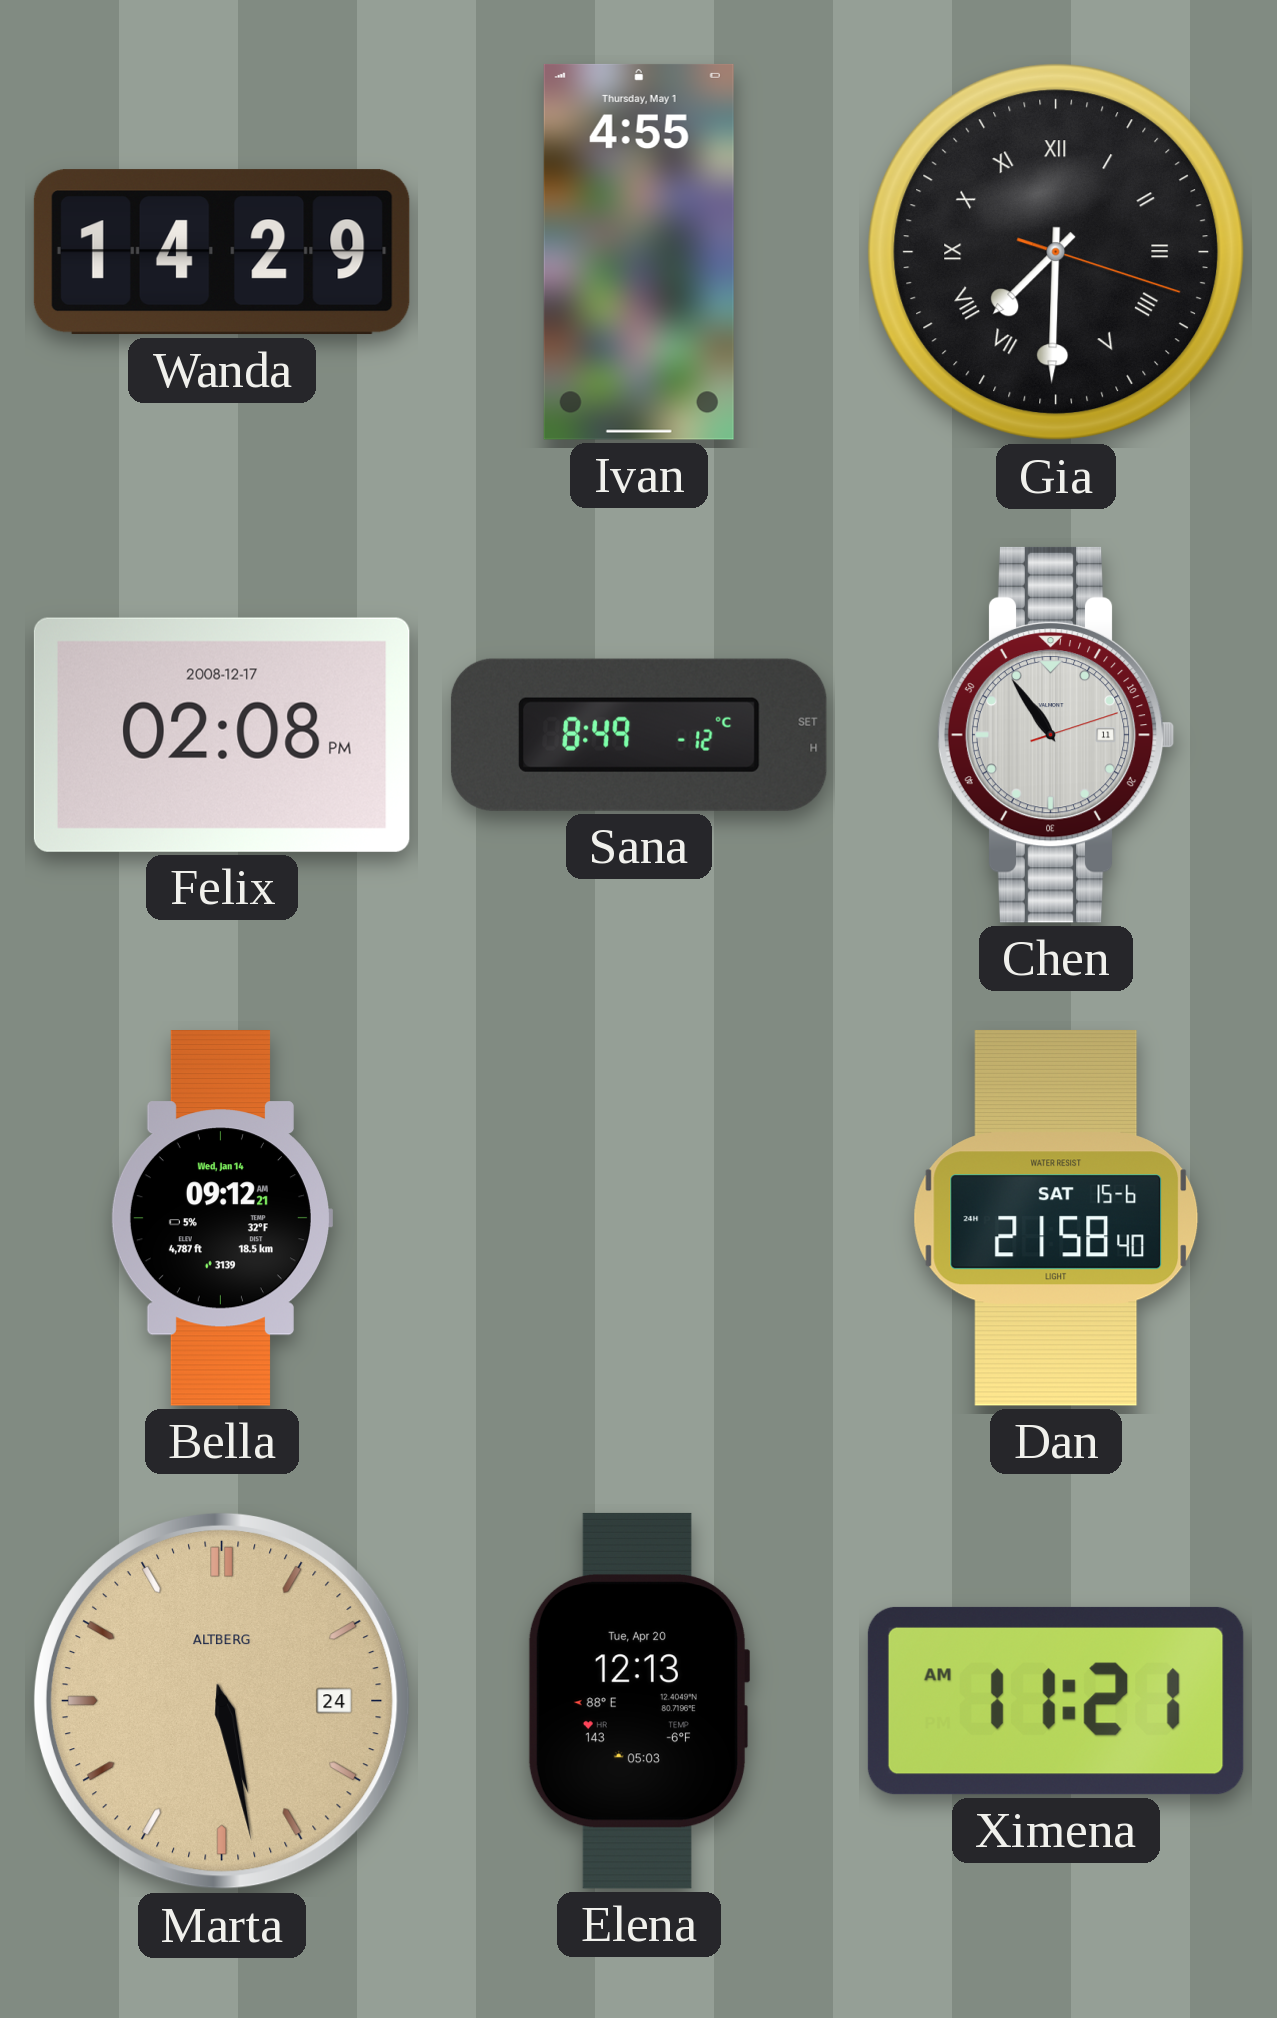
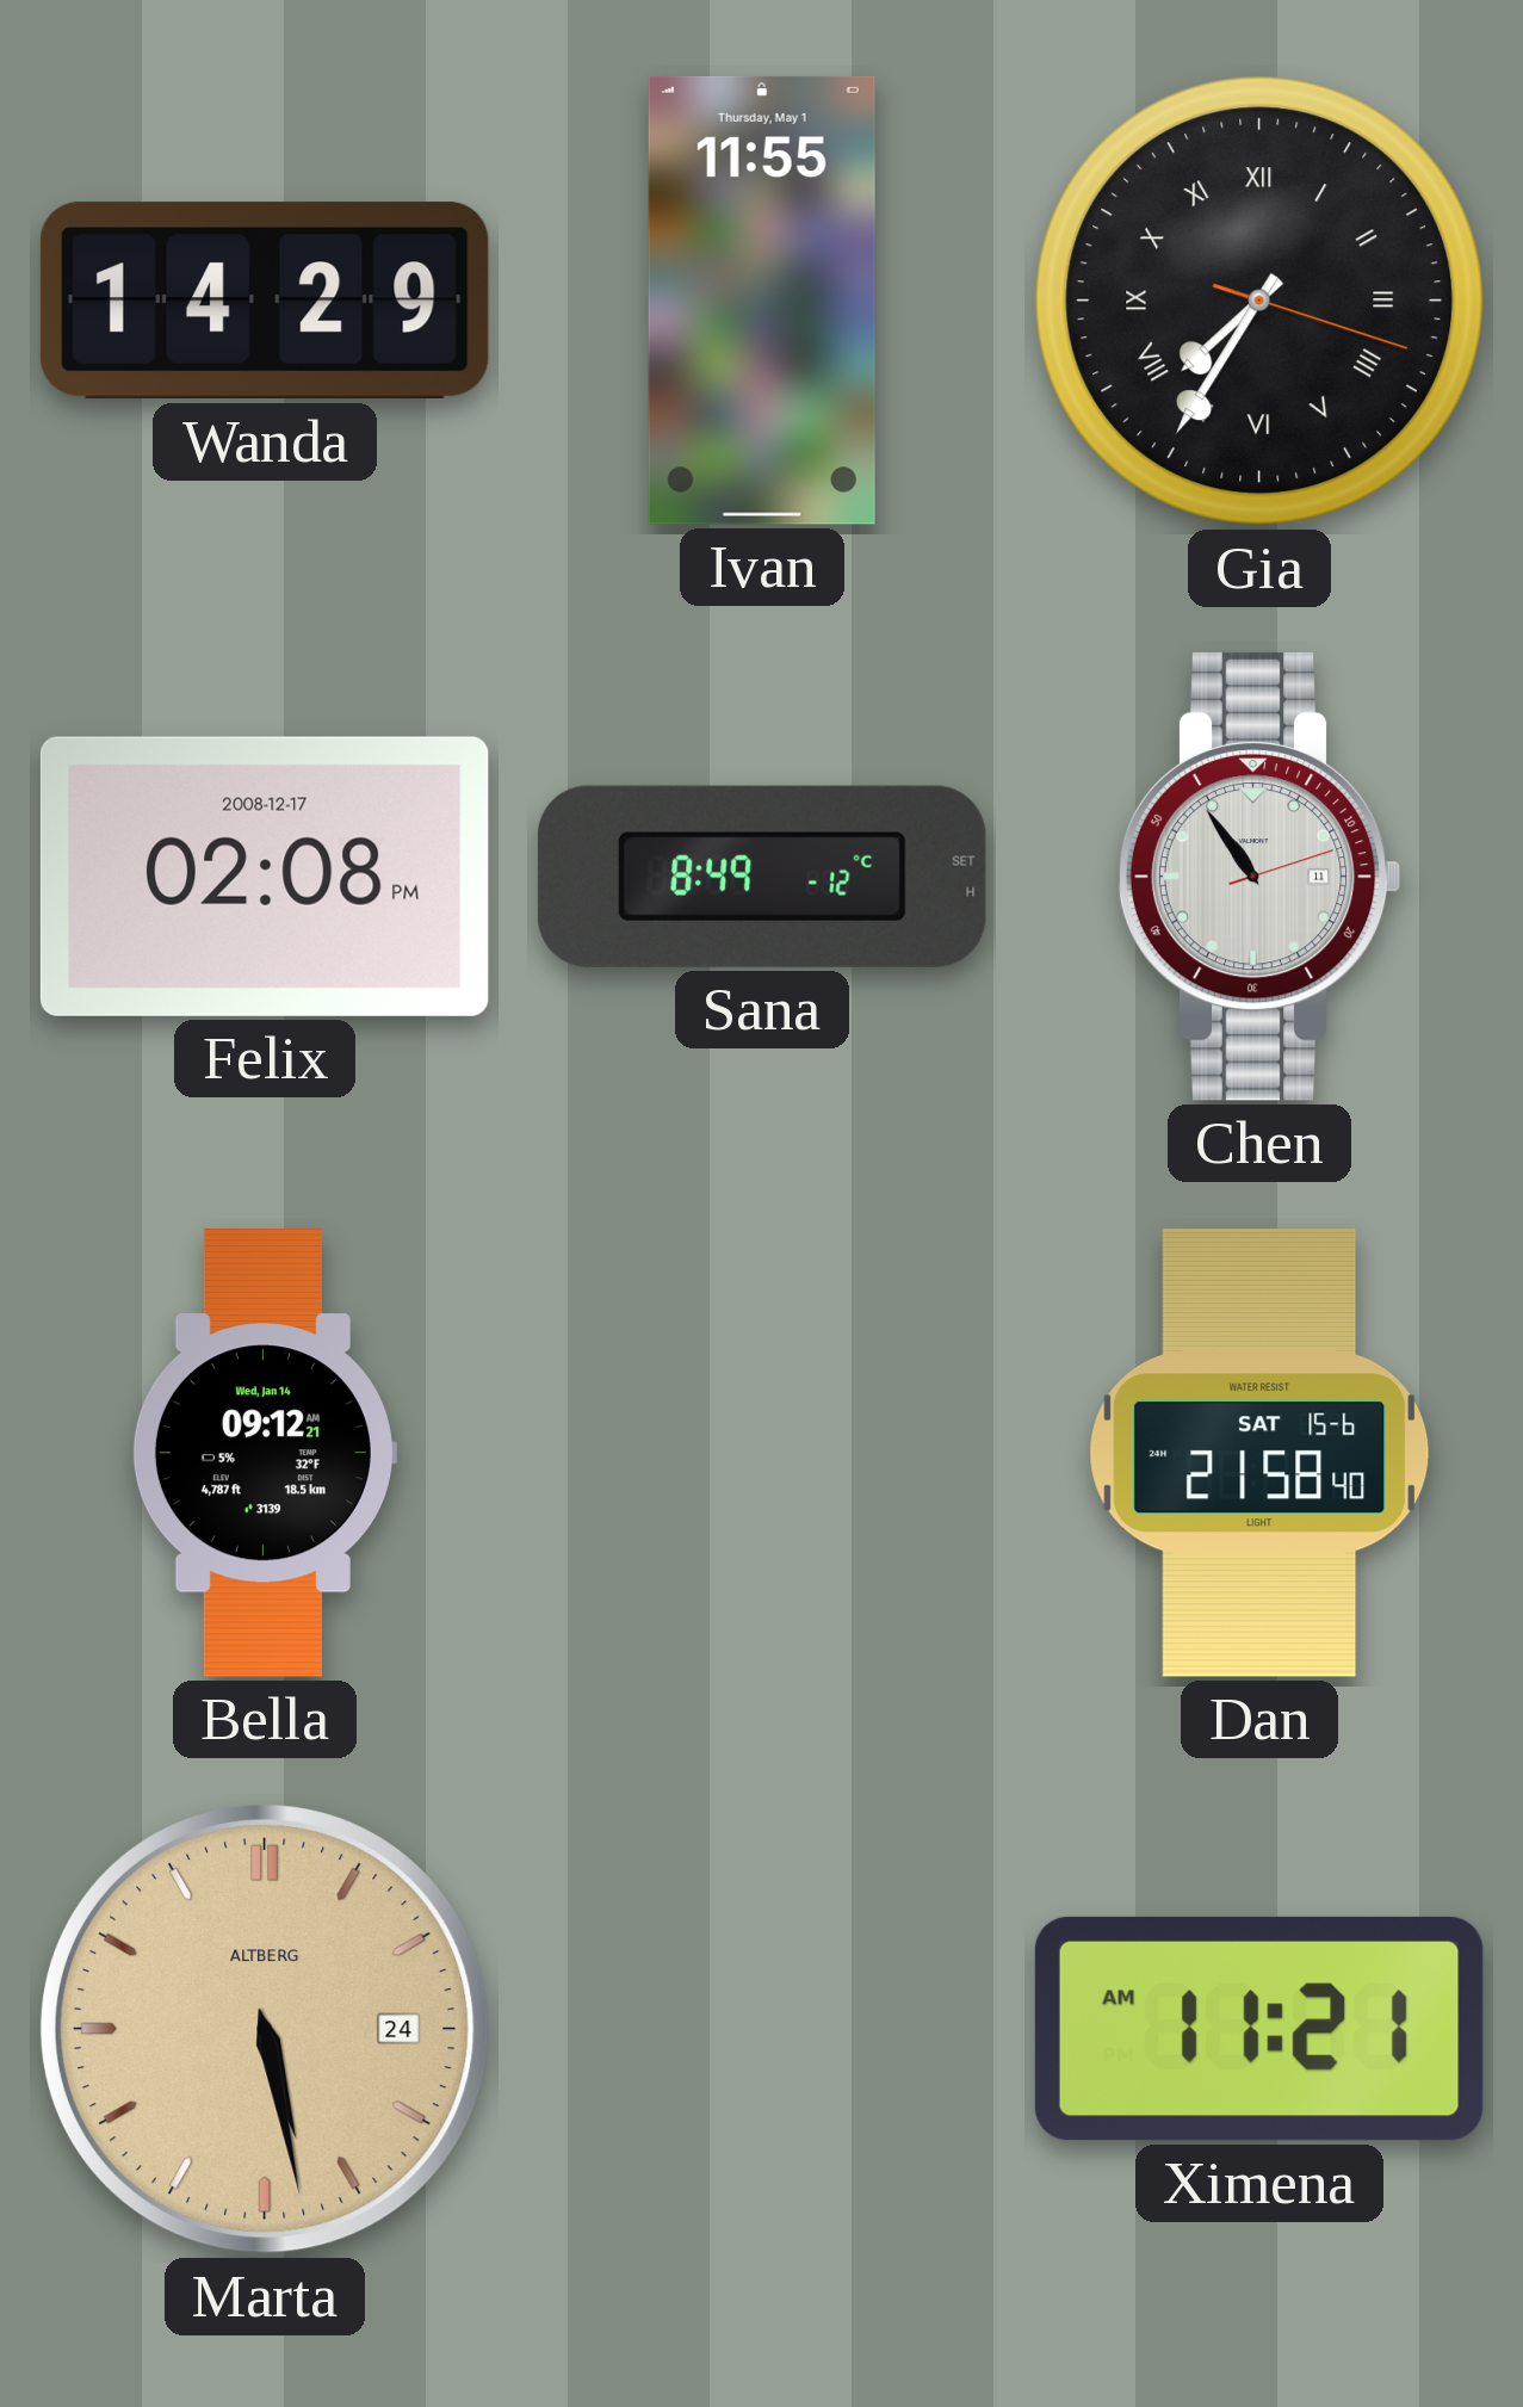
Ivan: 4:55 -> 11:55 (762, 301)
Gia: 7:30 -> 7:35 (1259, 301)
Elena: 12:13 -> none (639, 1701)
